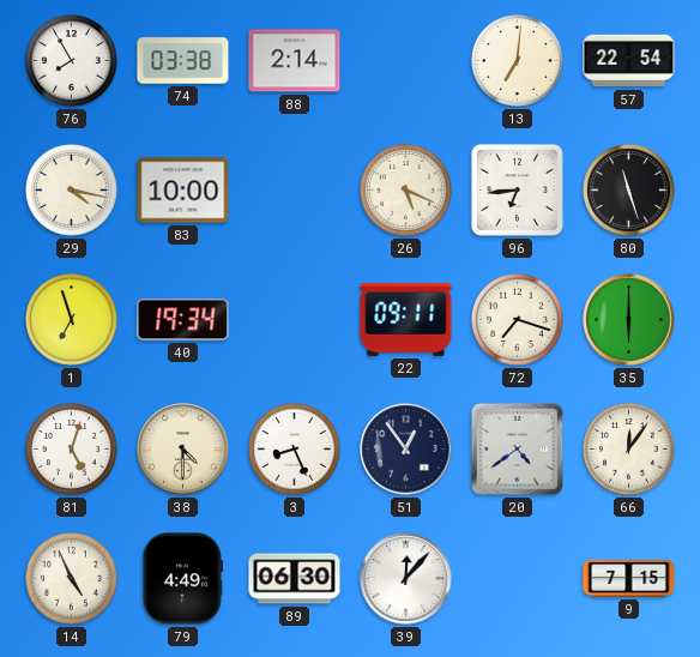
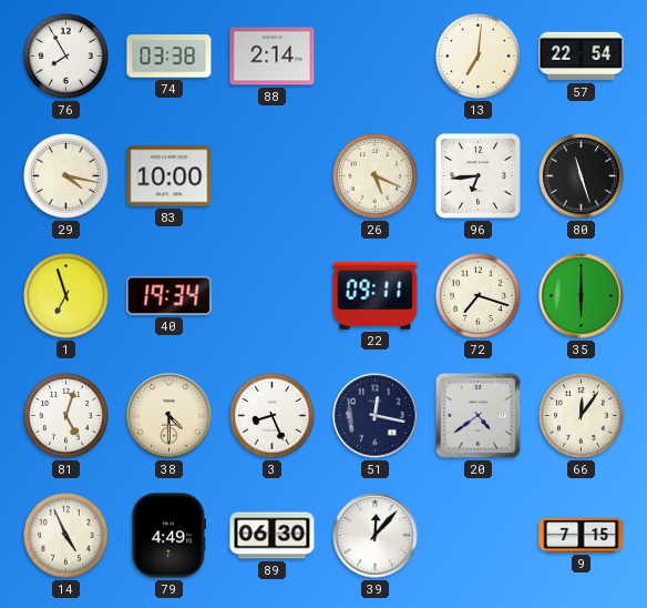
51: 12:54 -> 12:17 (376, 416)
